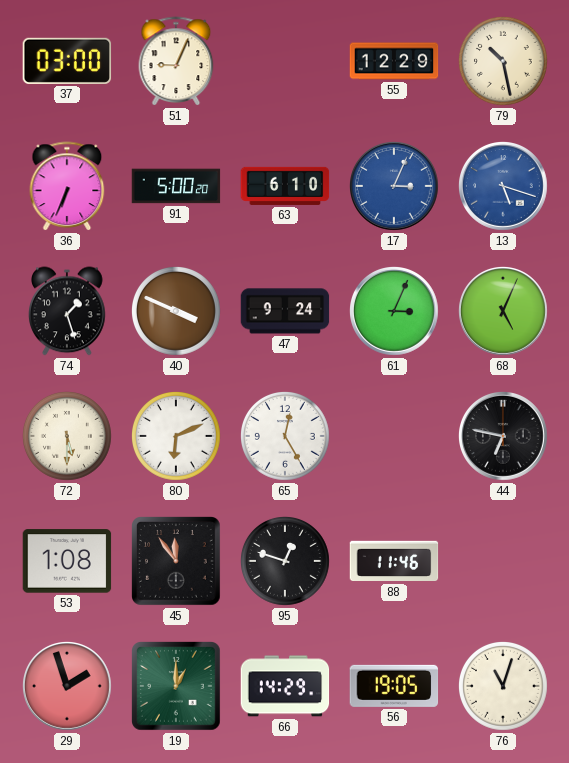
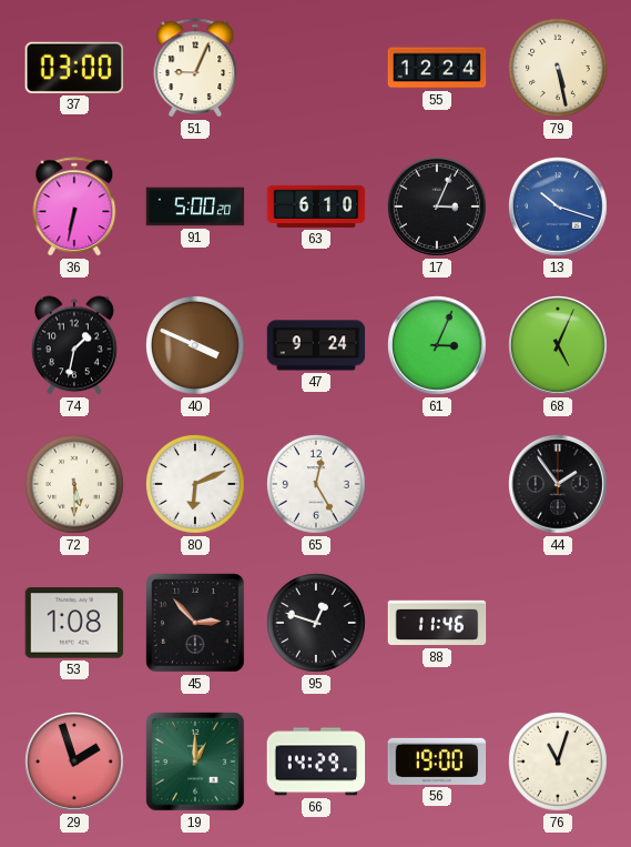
55: 12:29 -> 12:24 (437, 68)
79: 10:28 -> 5:28 (559, 69)
36: 6:34 -> 6:32 (74, 206)
17 dial: blue -> black (438, 208)
13: 5:18 -> 10:18 (559, 208)
74: 1:27 -> 1:32 (75, 345)
44: 6:47 -> 1:54 (559, 485)
45: 11:54 -> 2:53 (196, 624)
56: 19:05 -> 19:00 (437, 762)
